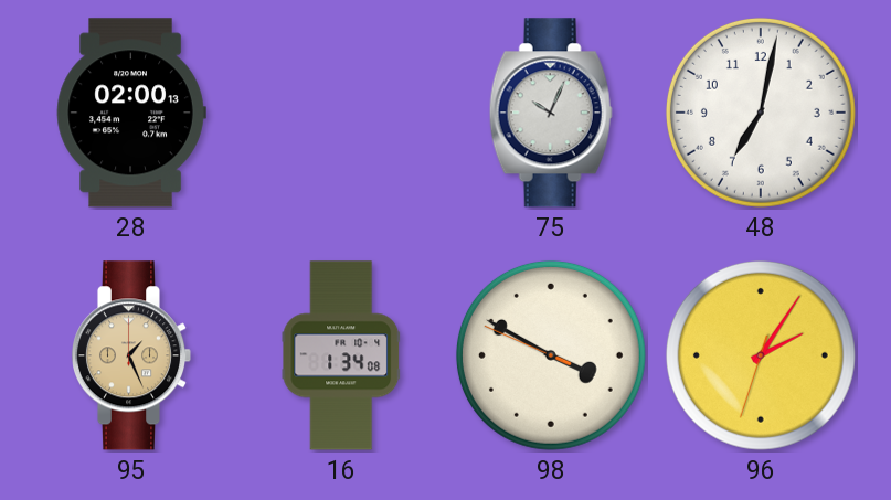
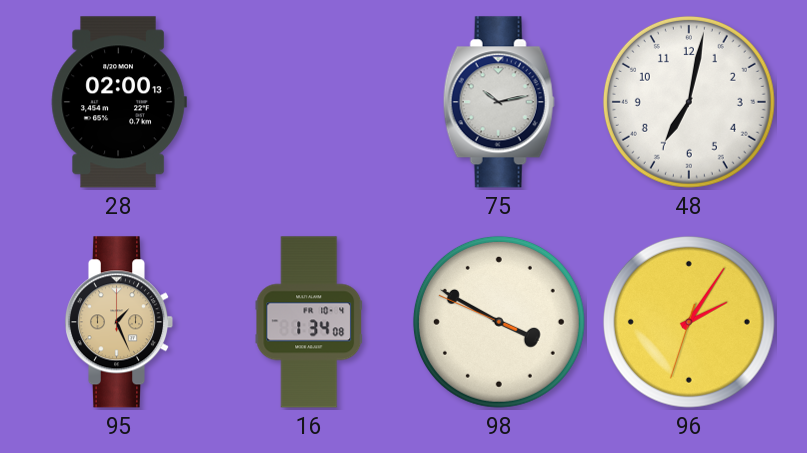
75: 10:04 -> 10:13 (499, 102)
